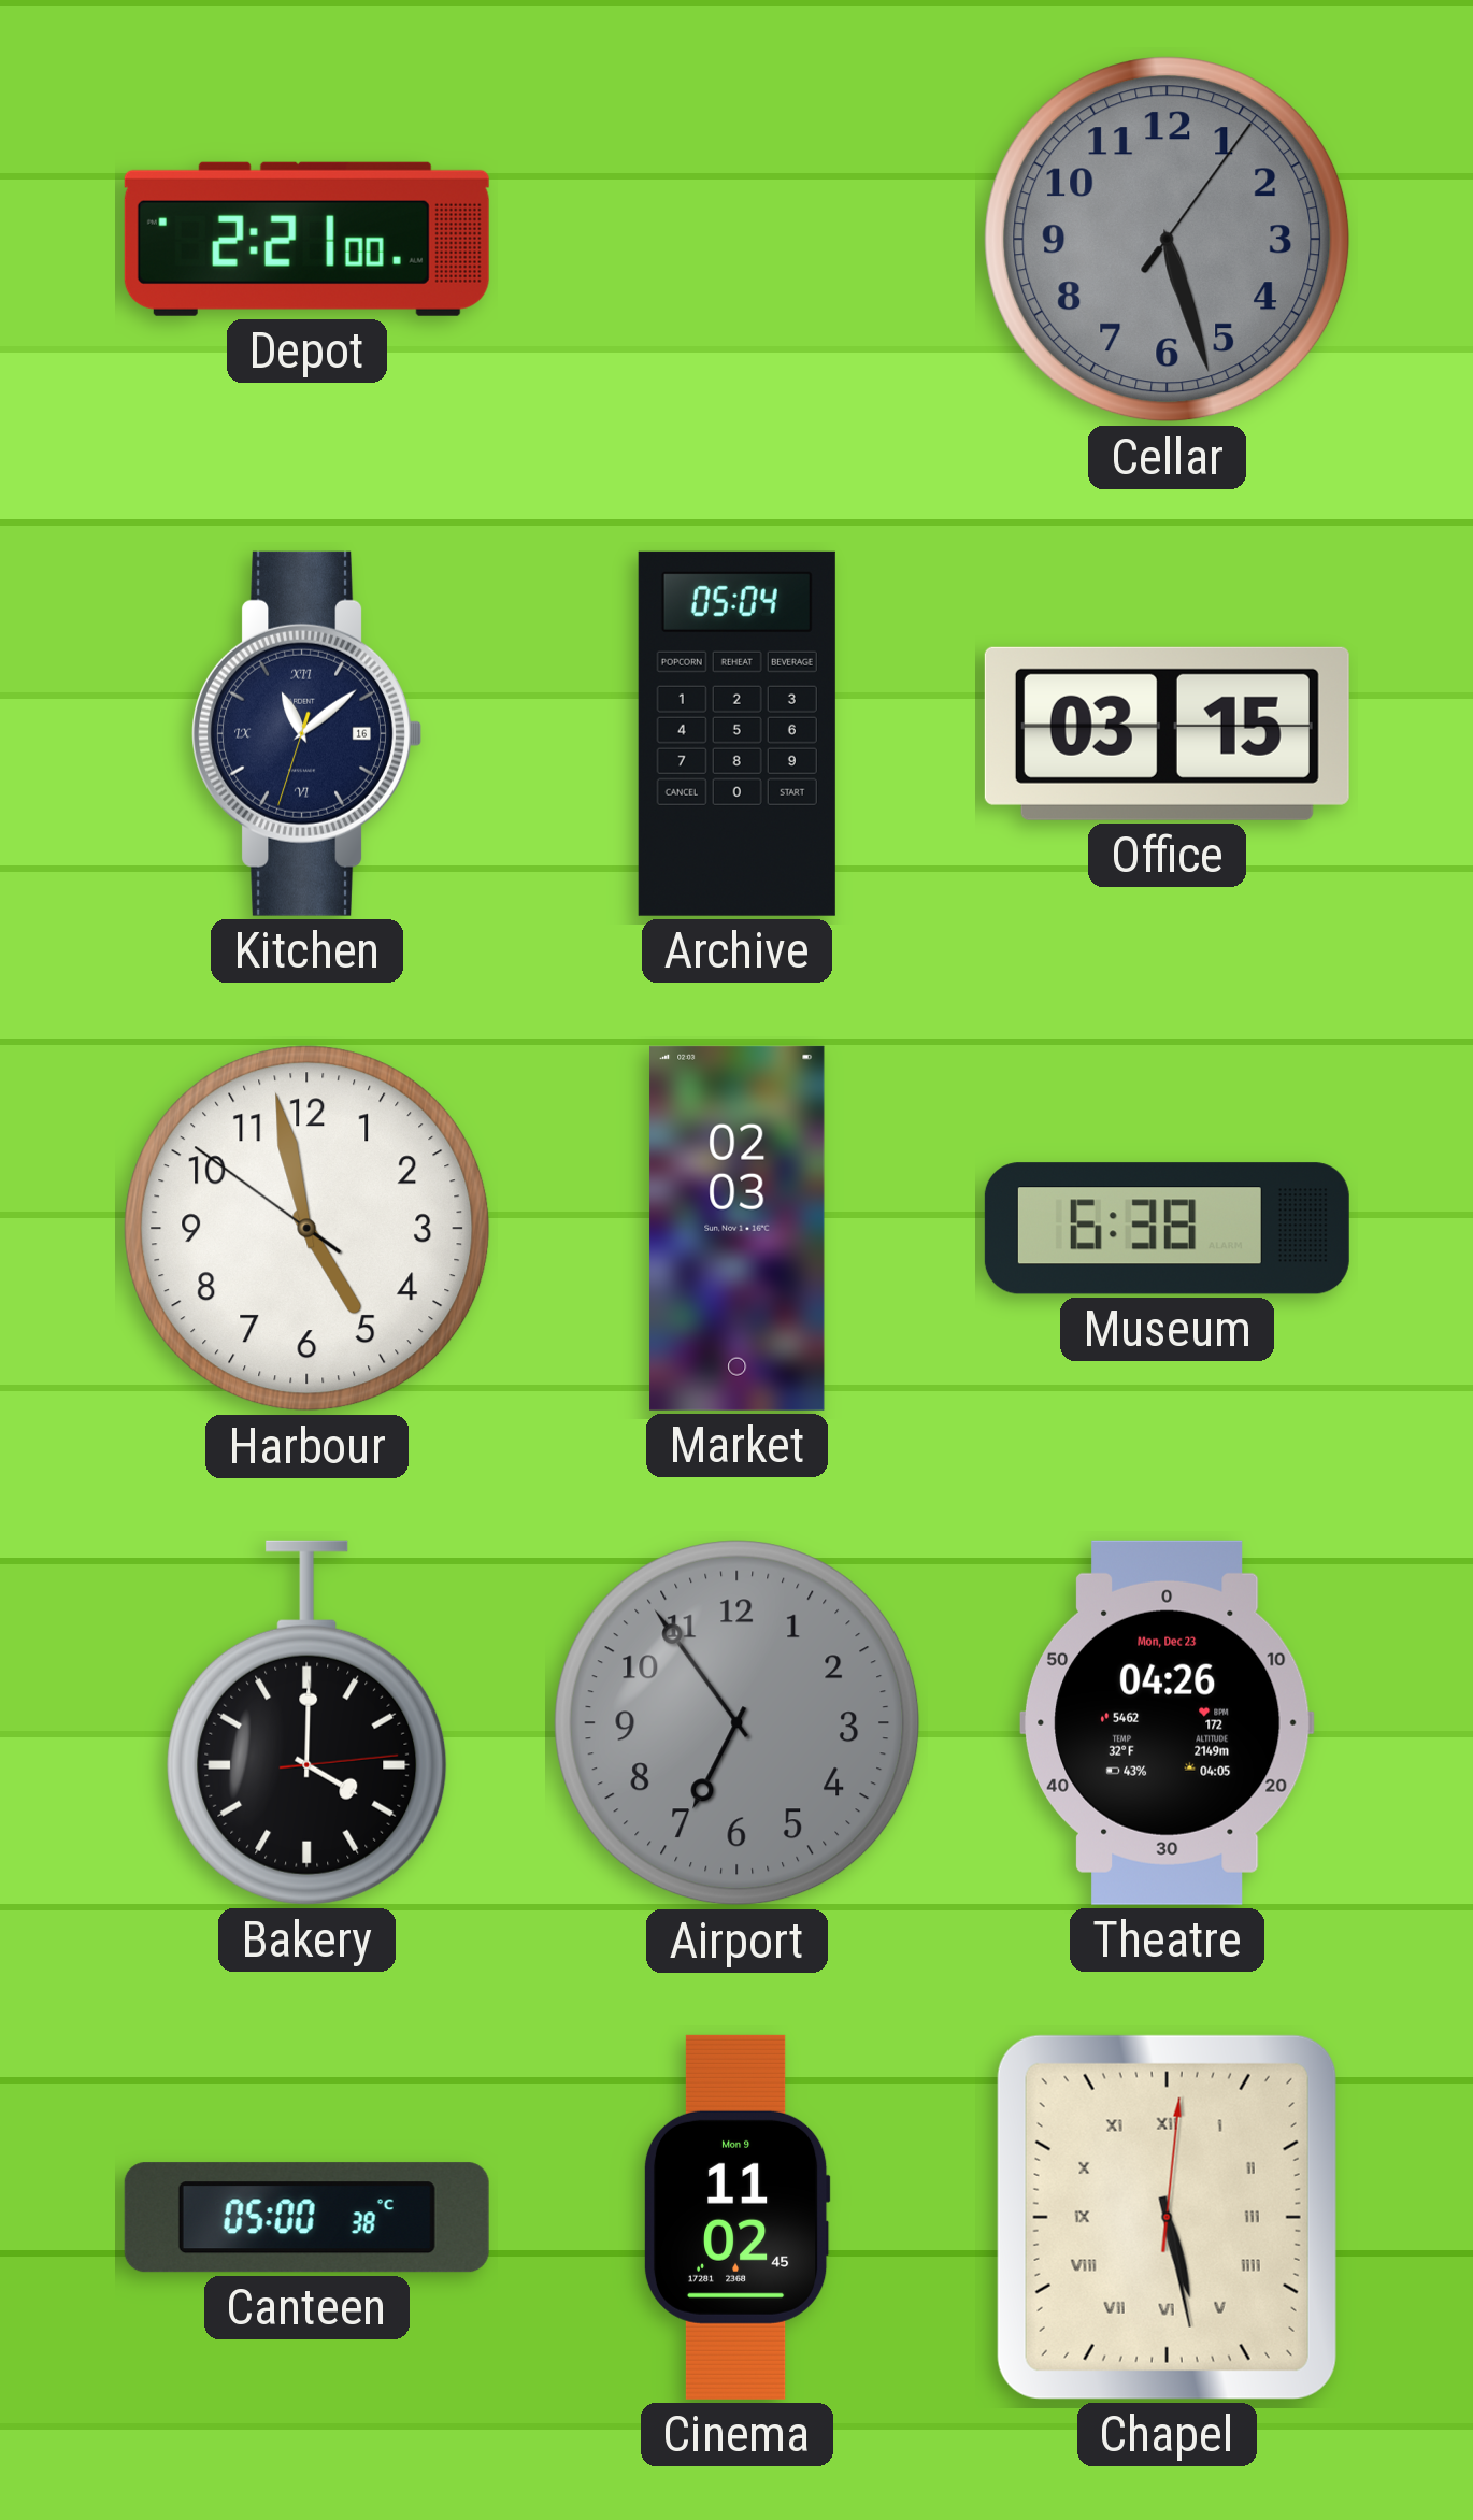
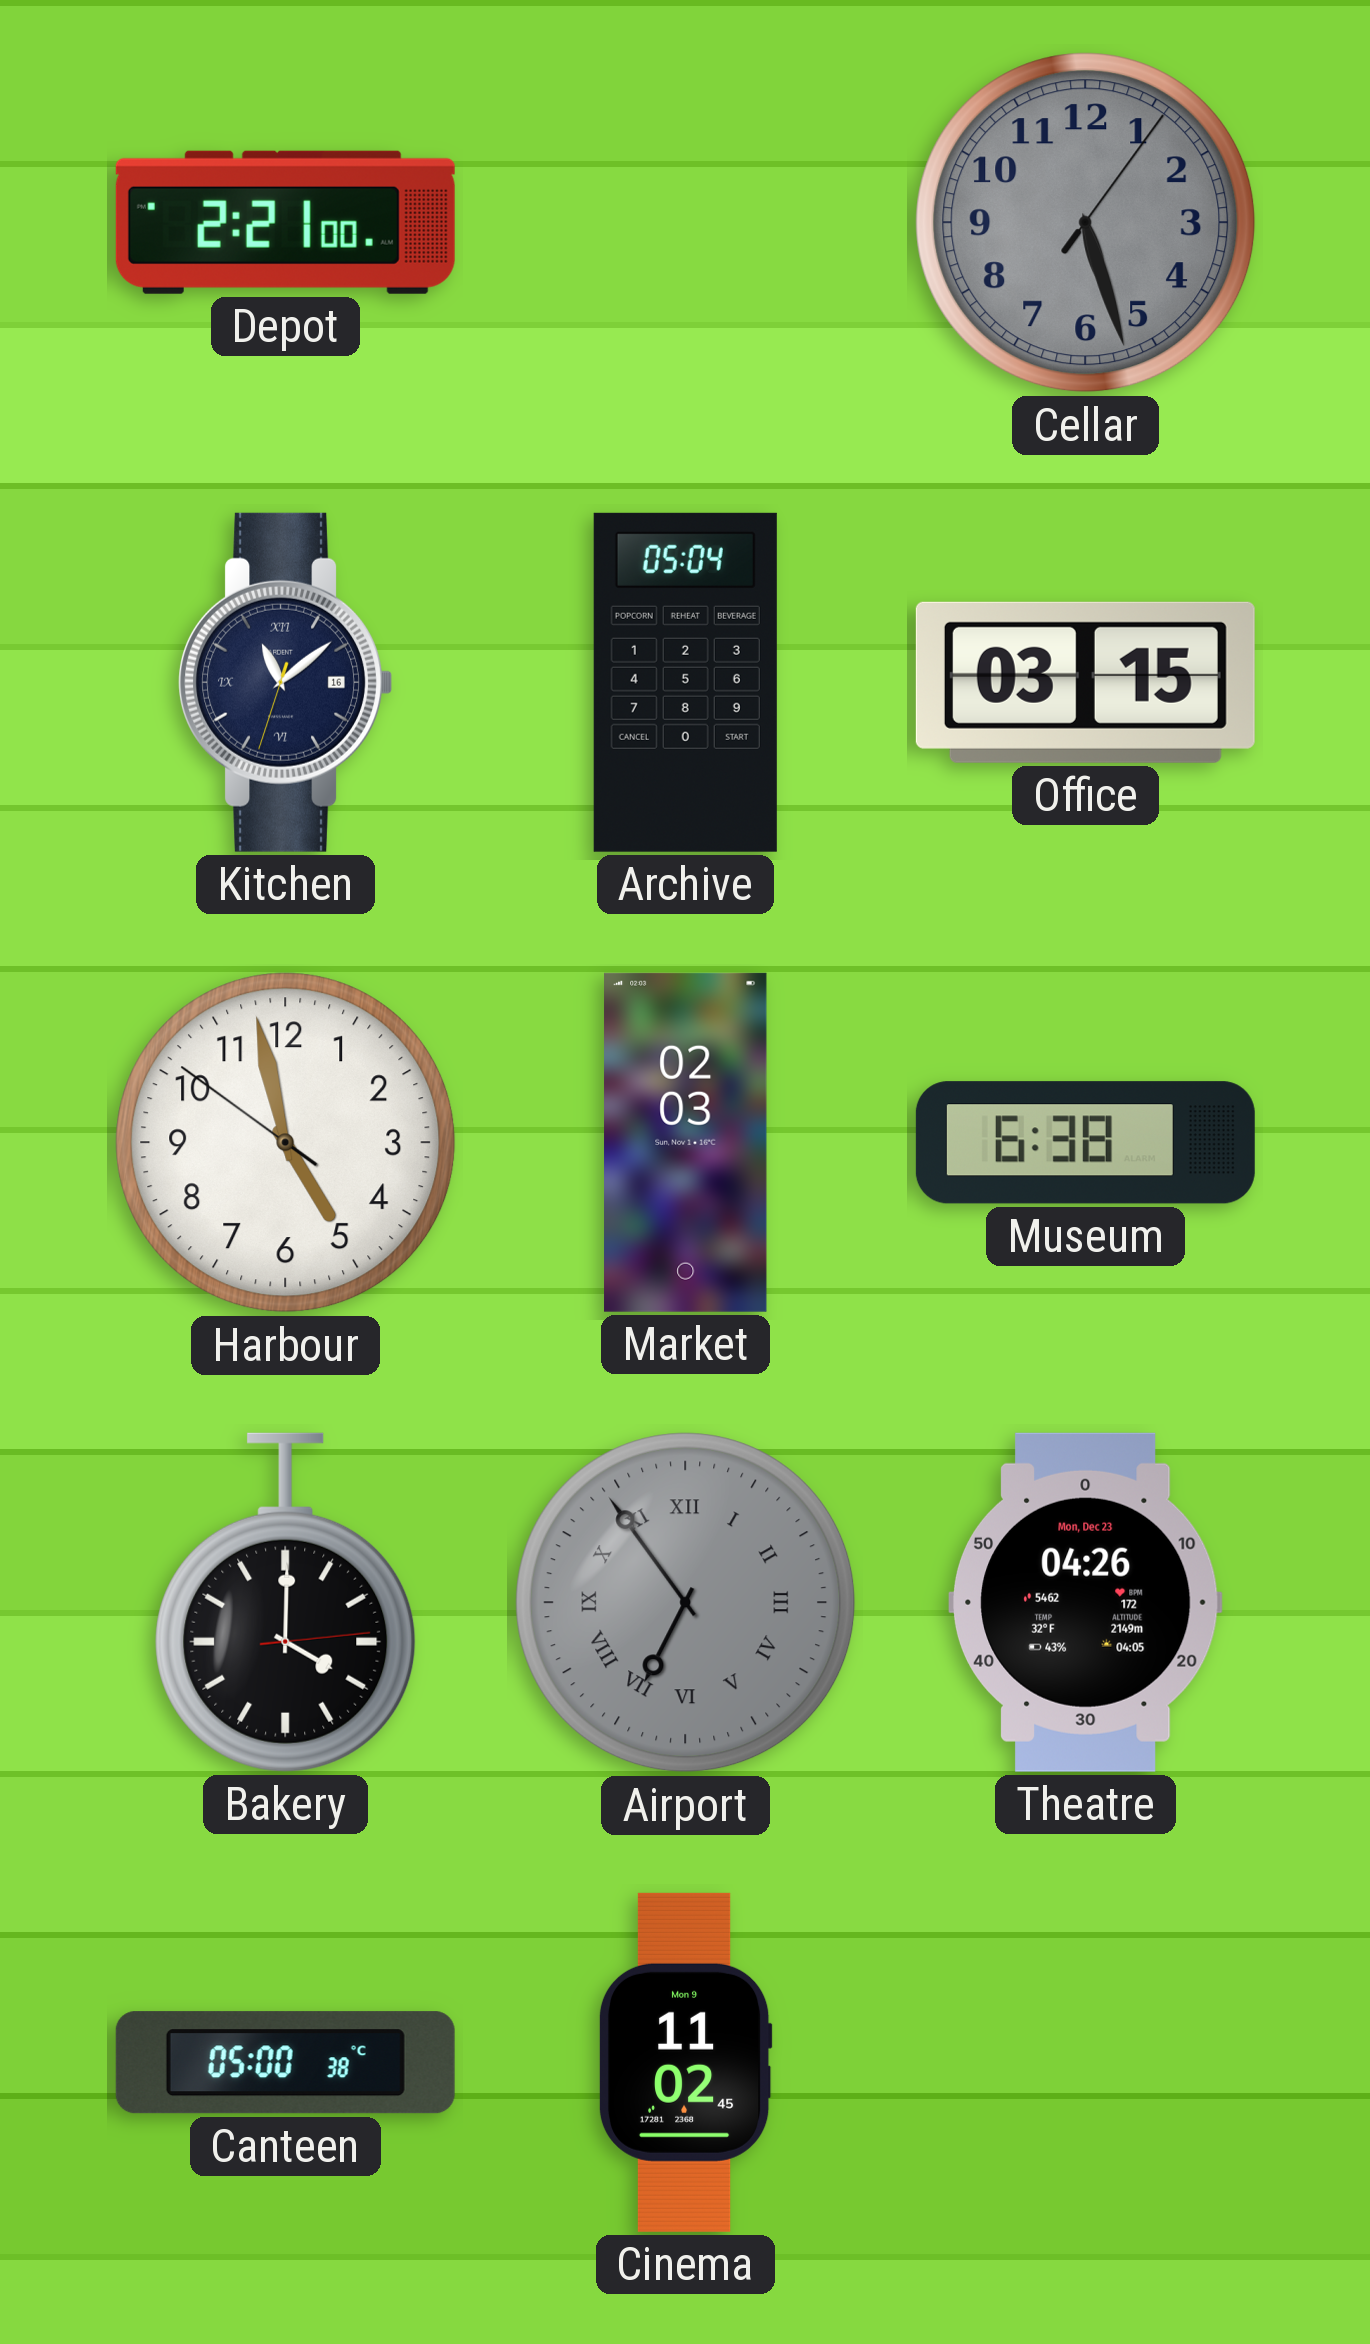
Airport numerals: Arabic -> Roman (686, 1603)
Chapel: 5:28 -> none (1167, 2217)
